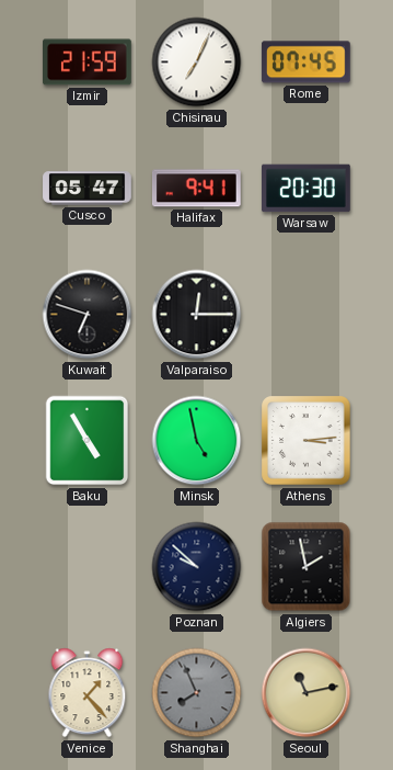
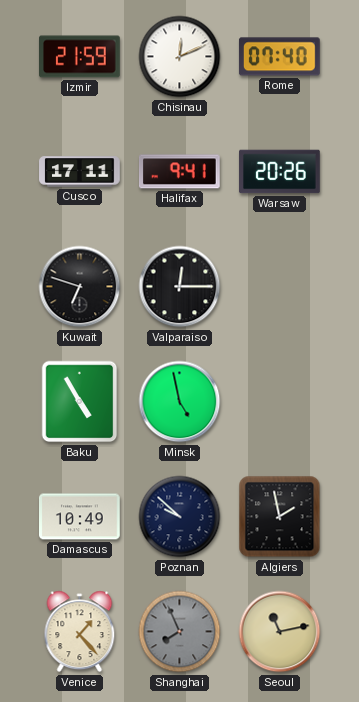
Chisinau: 7:04 -> 12:11 (180, 57)
Rome: 07:45 -> 07:40 (279, 57)
Cusco: 05:47 -> 17:11 (80, 172)
Warsaw: 20:30 -> 20:26 (280, 172)
Athens: 3:14 -> none (307, 441)
Damascus: none -> 10:49 (80, 517)
